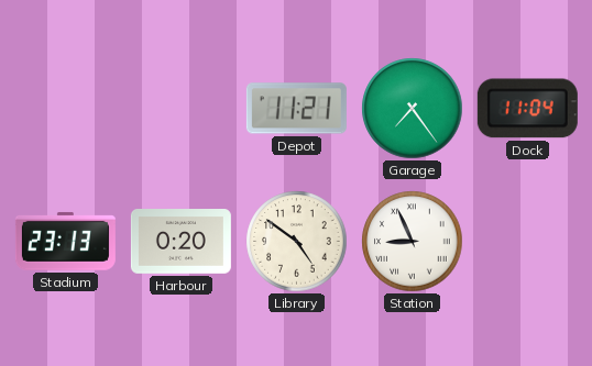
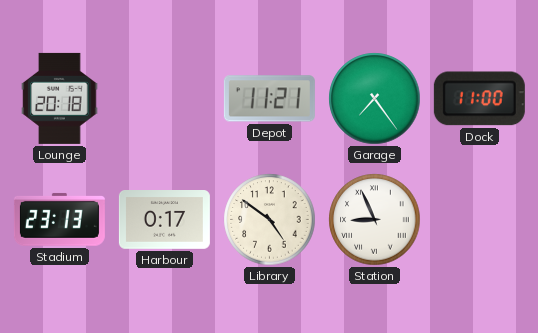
Lounge: none -> 20:18 (60, 98)
Dock: 11:04 -> 11:00 (479, 99)
Harbour: 0:20 -> 0:17 (164, 220)
